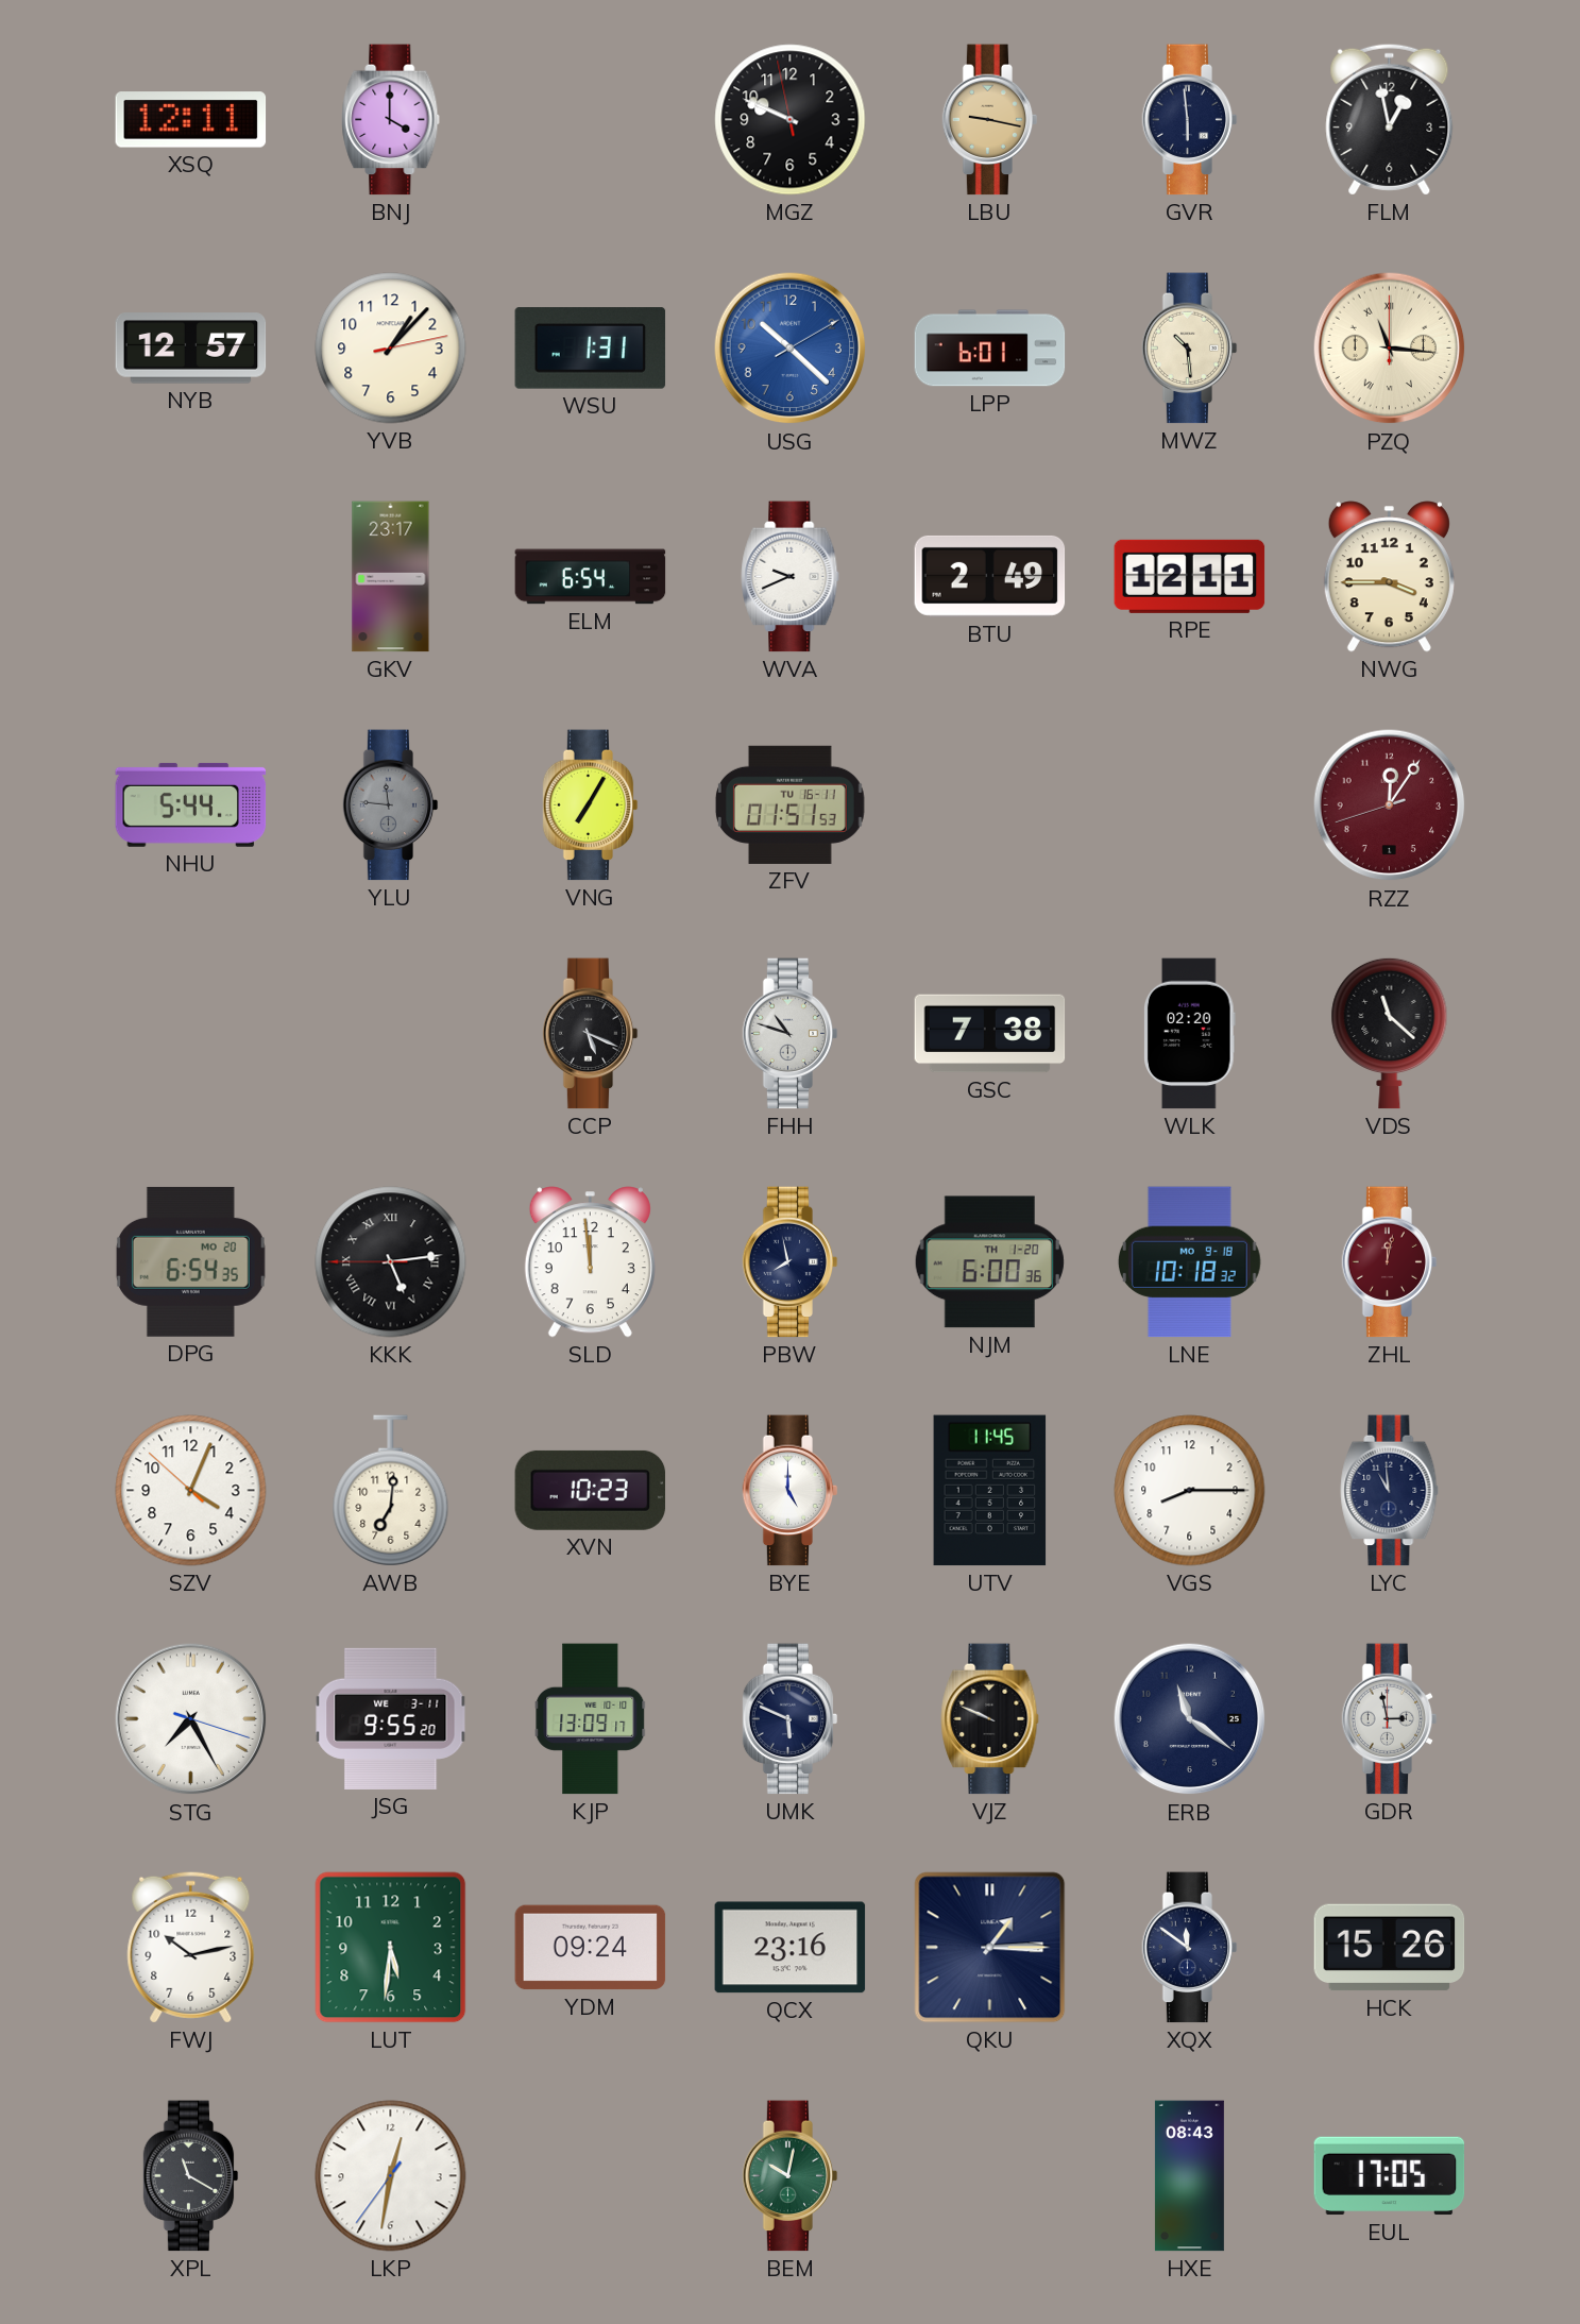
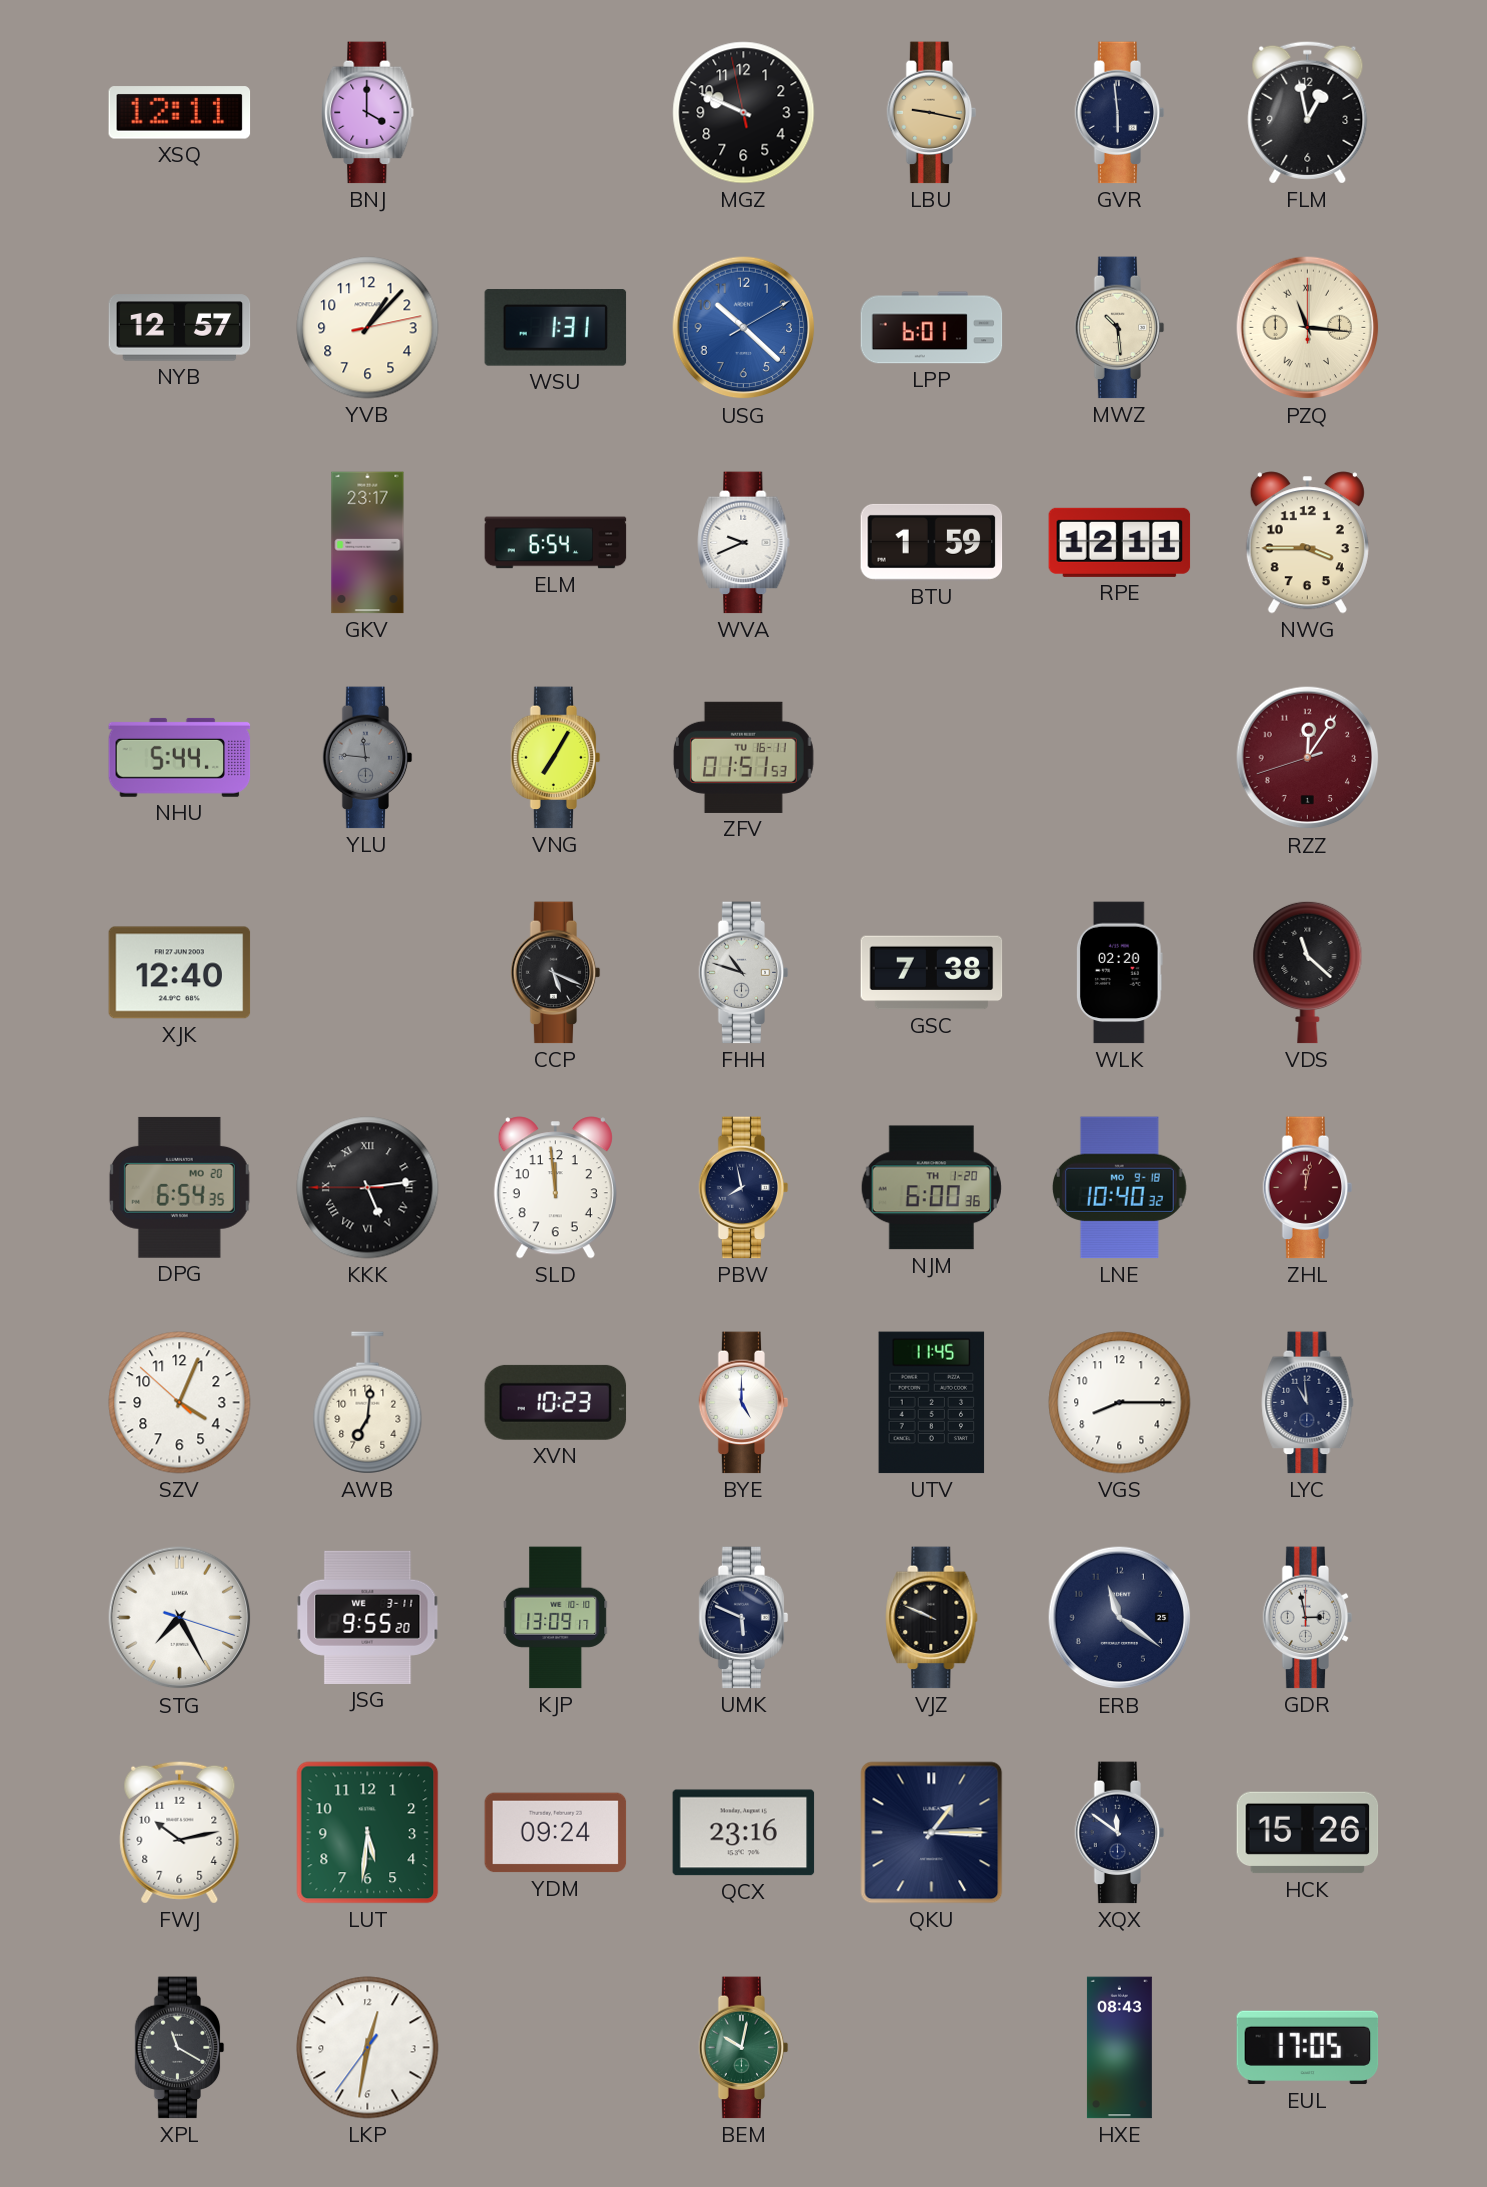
BTU: 2:49 -> 1:59 (932, 542)
XJK: none -> 12:40 (180, 973)
LNE: 10:18 -> 10:40 (1119, 1188)
